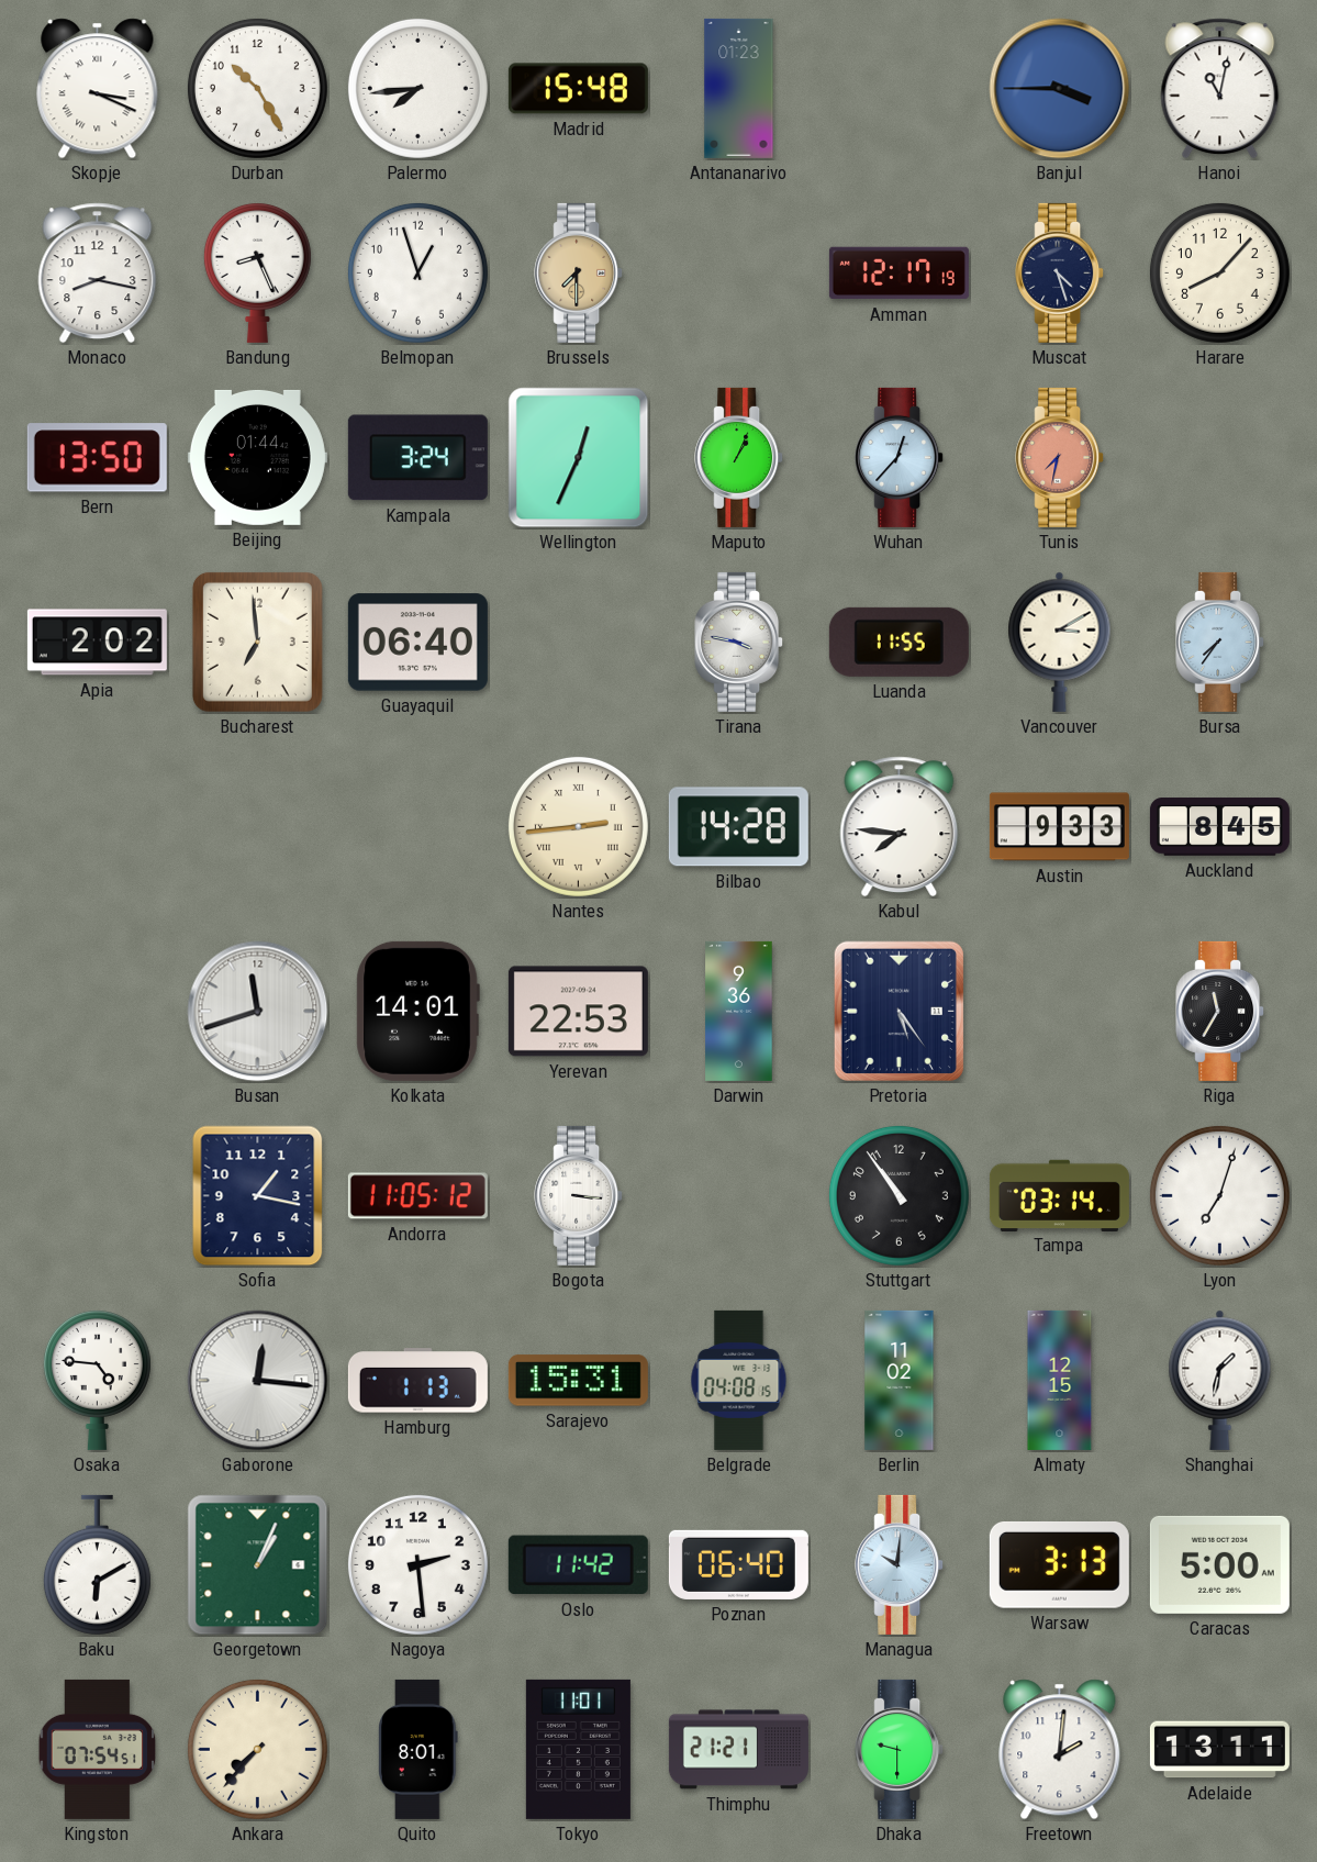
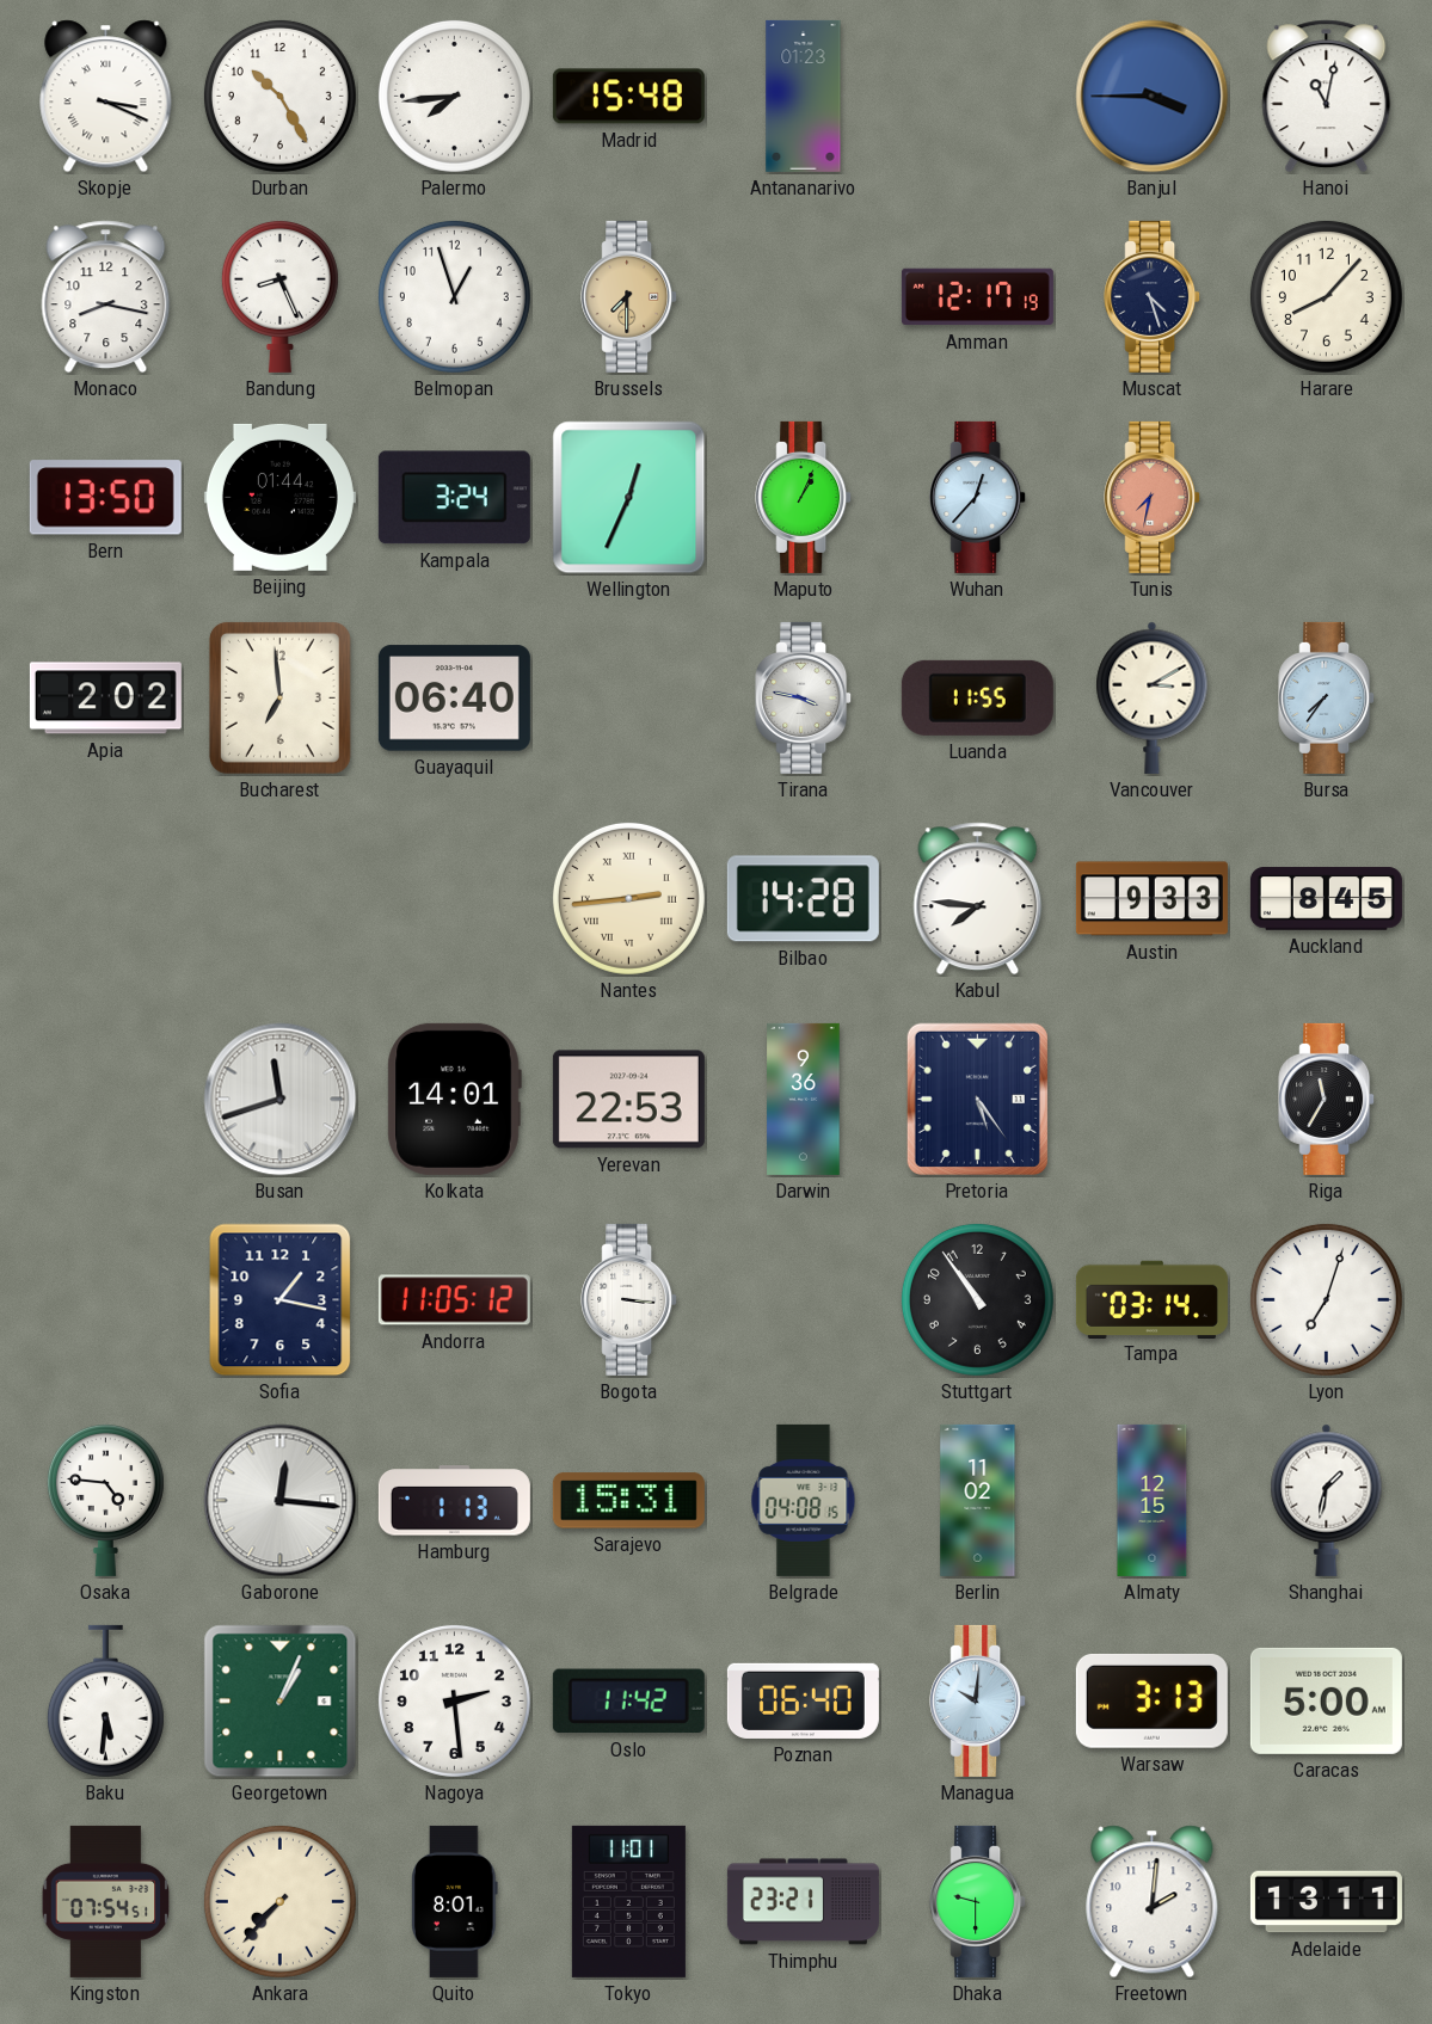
Baku: 6:10 -> 5:31 (105, 1702)
Thimphu: 21:21 -> 23:21 (803, 1902)
